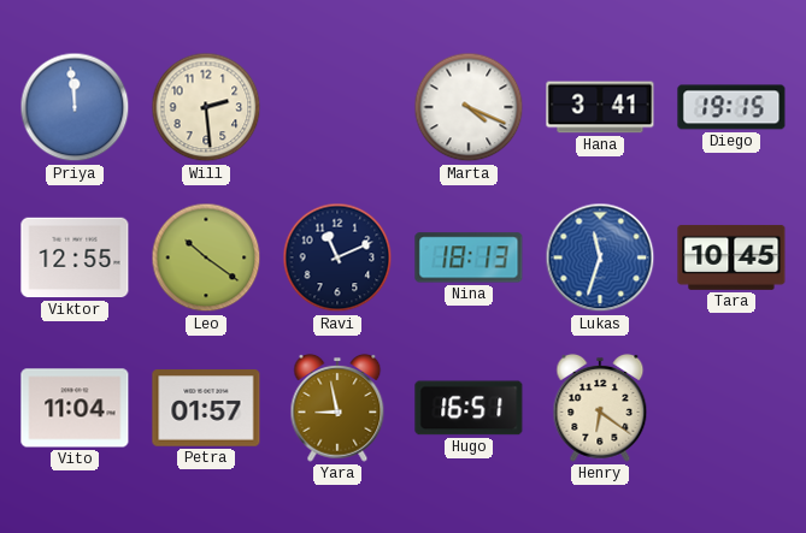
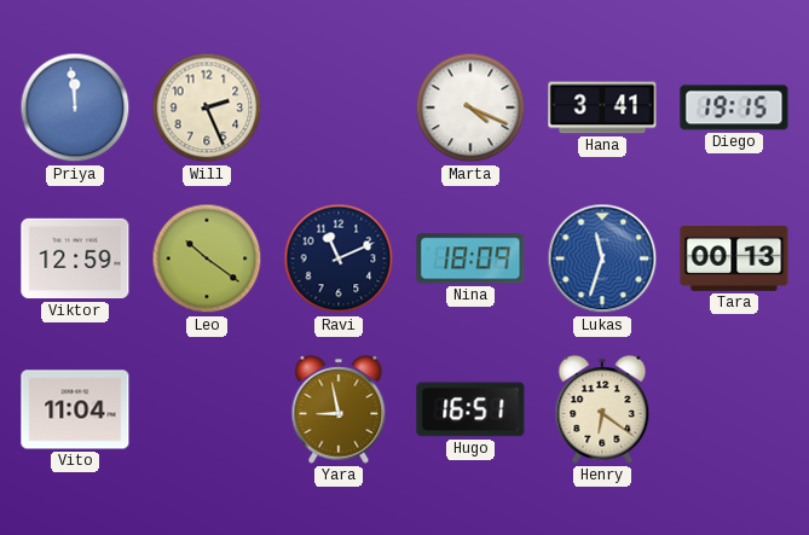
Will: 2:29 -> 2:26 (207, 107)
Viktor: 12:55 -> 12:59 (75, 258)
Nina: 18:13 -> 18:09 (470, 258)
Tara: 10:45 -> 00:13 (734, 258)
Petra: 01:57 -> none (206, 408)
